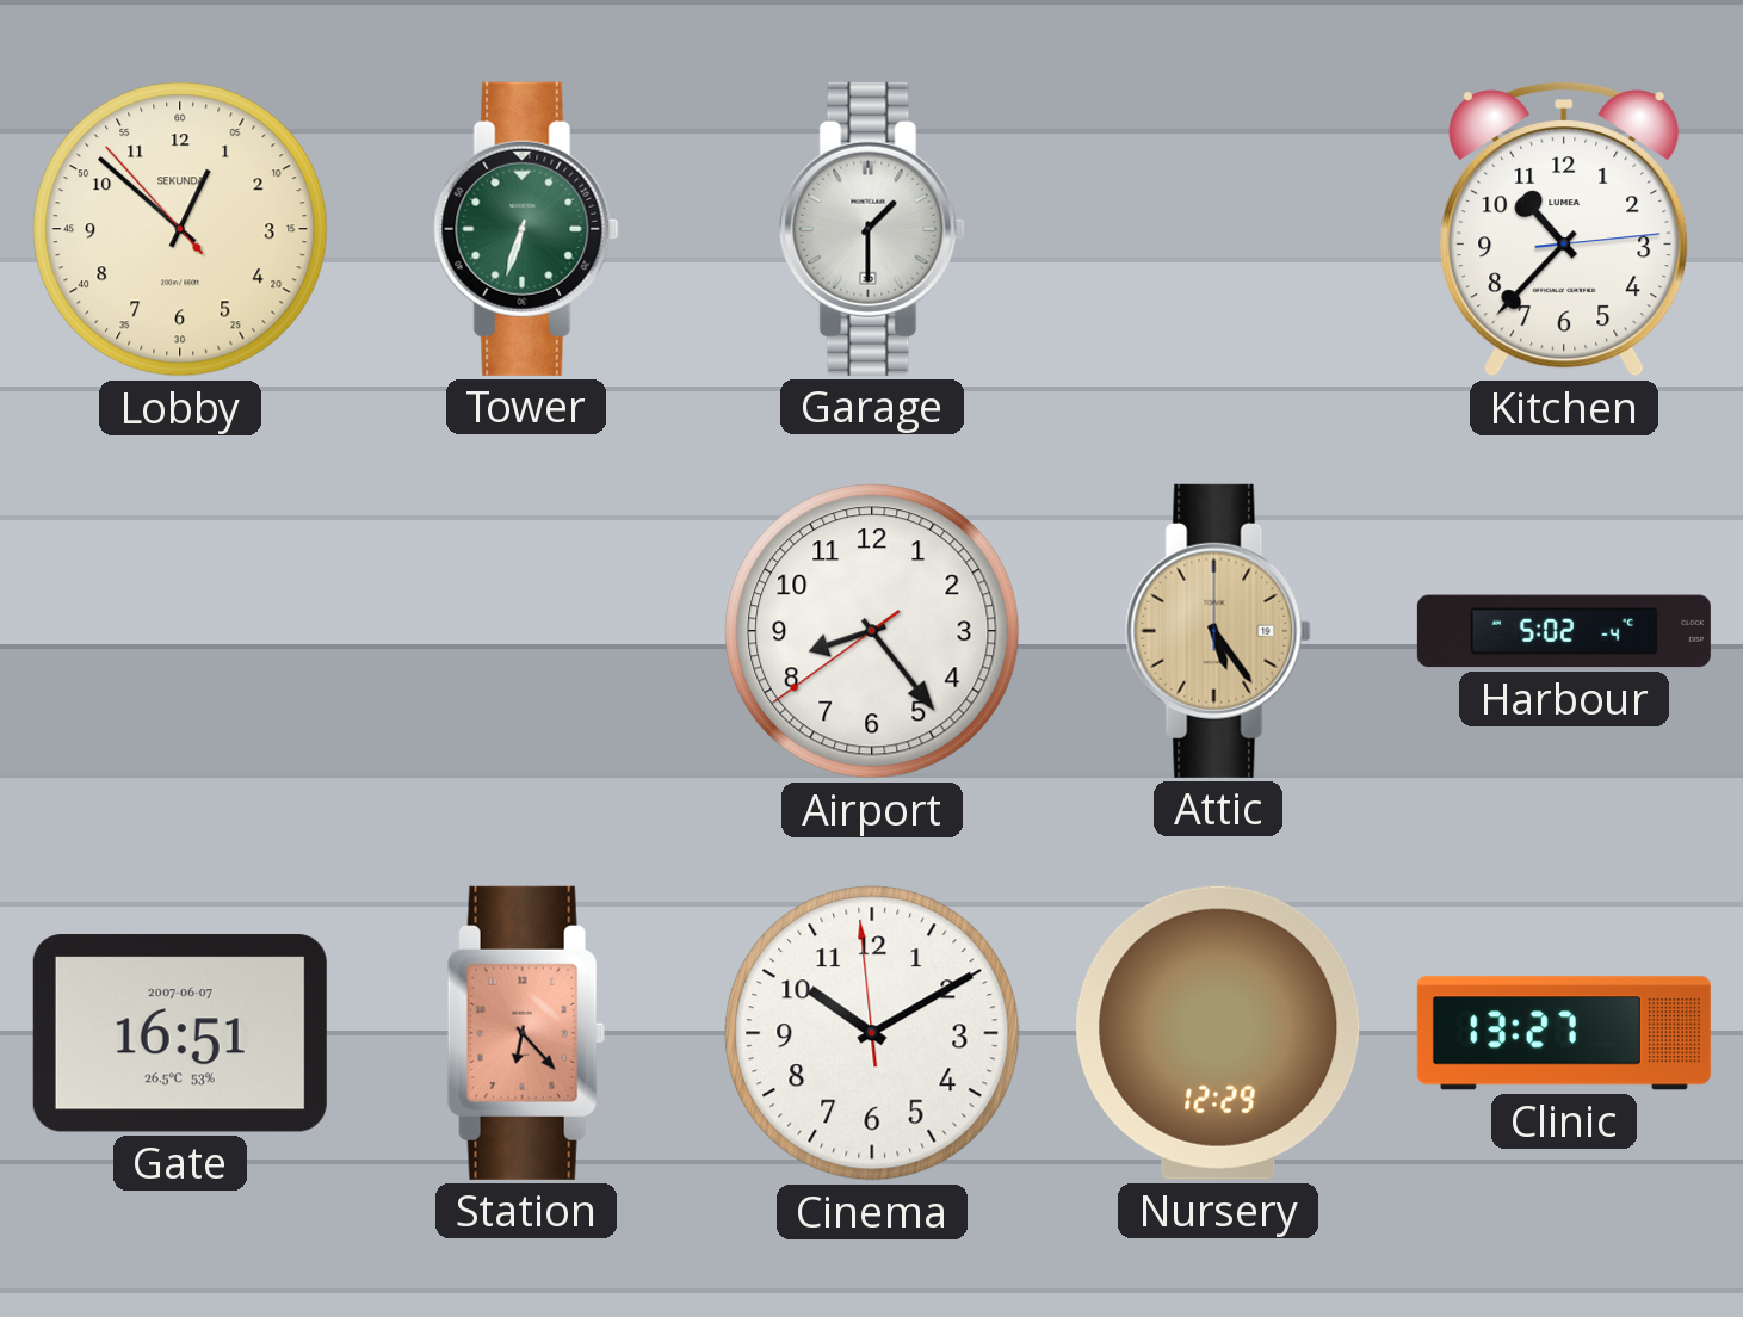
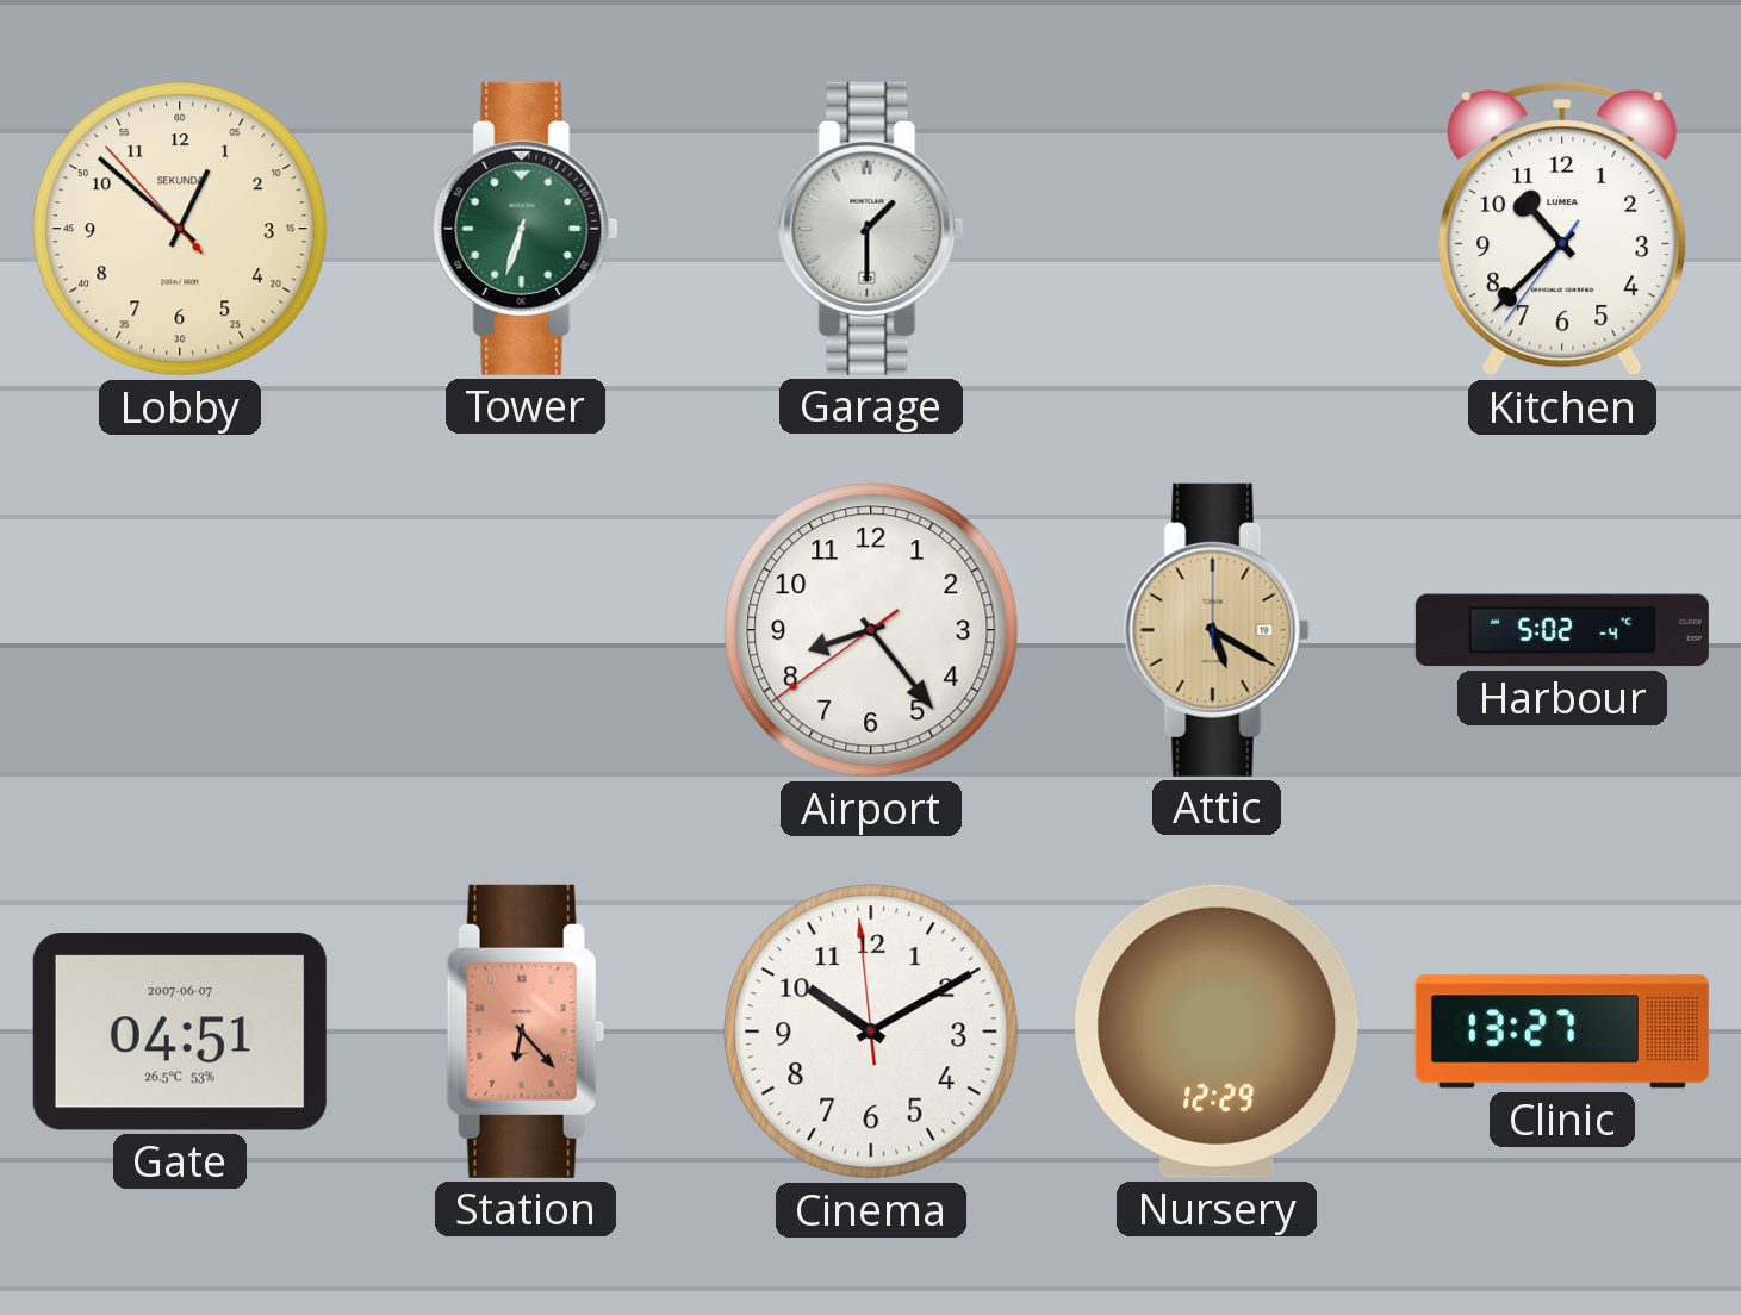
Kitchen: 10:37:14 -> 10:37:36 (1562, 229)
Attic: 5:24 -> 5:20 (1217, 630)
Gate: 16:51 -> 04:51 (180, 1032)
